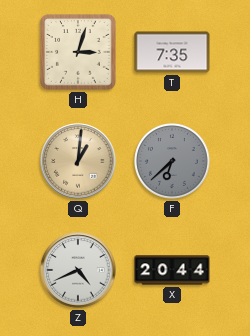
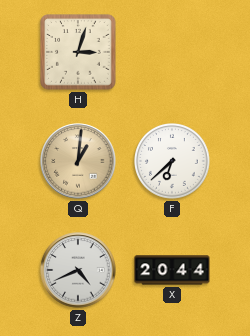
T: 7:35 -> none (172, 52)
F dial: grey -> white (173, 162)
